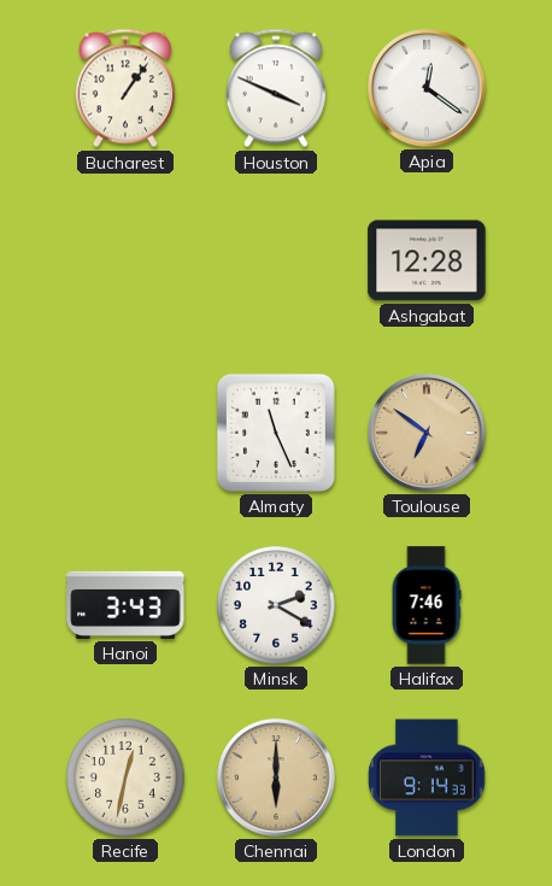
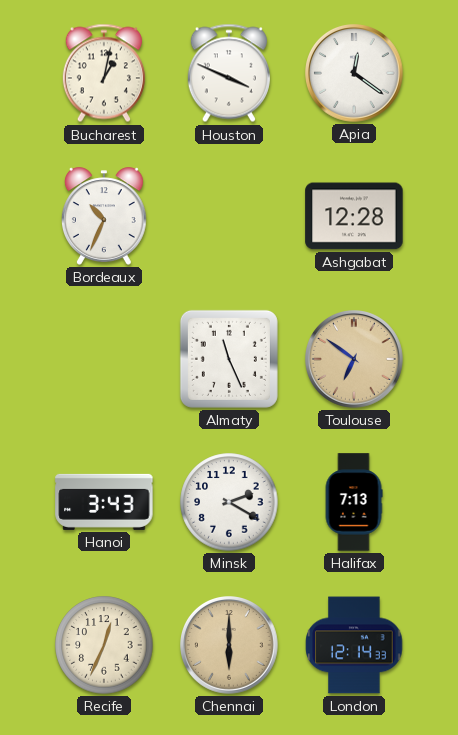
Bucharest: 1:06 -> 1:02 (104, 73)
Bordeaux: none -> 10:34 (104, 216)
Halifax: 7:46 -> 7:13 (354, 502)
Recife: 12:32 -> 12:34 (104, 645)
London: 9:14 -> 12:14 (354, 645)
